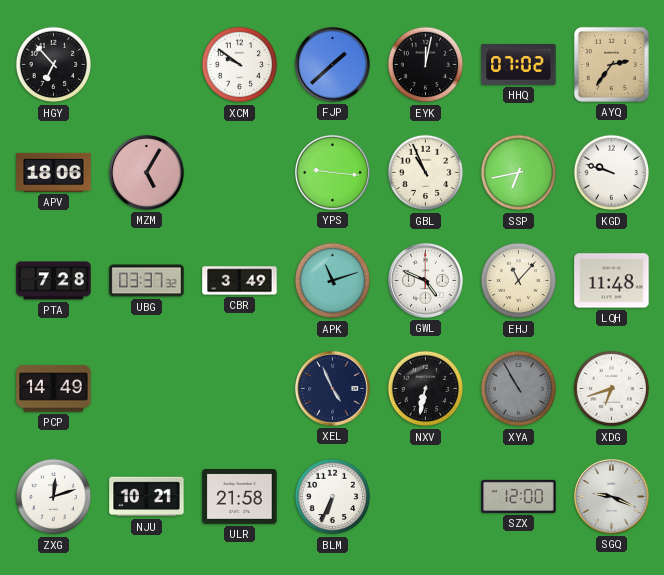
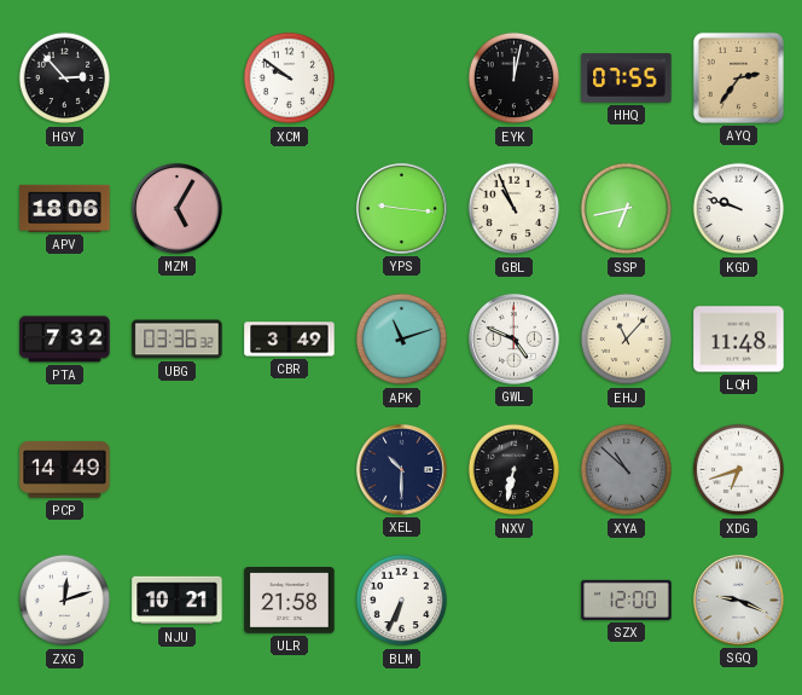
HGY: 6:53 -> 2:53 (65, 79)
FJP: 1:38 -> none (332, 64)
HHQ: 07:02 -> 07:55 (627, 79)
PTA: 7:28 -> 7:32 (65, 340)
UBG: 03:37 -> 03:36 (178, 340)
XEL: 4:56 -> 10:30 (401, 469)
XYA: 10:55 -> 10:52 (627, 470)
